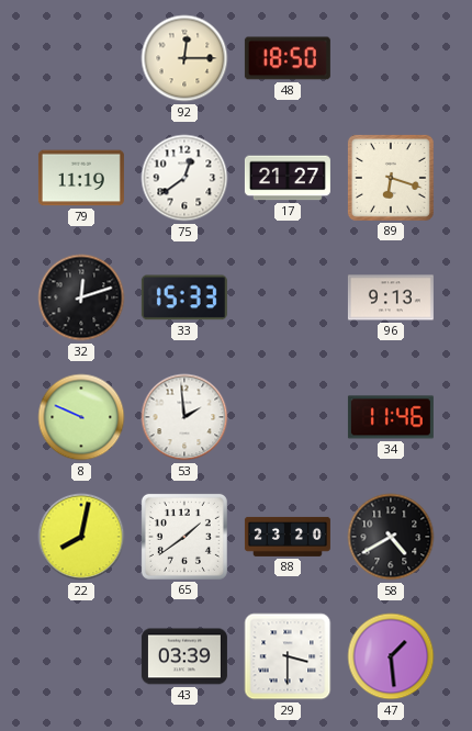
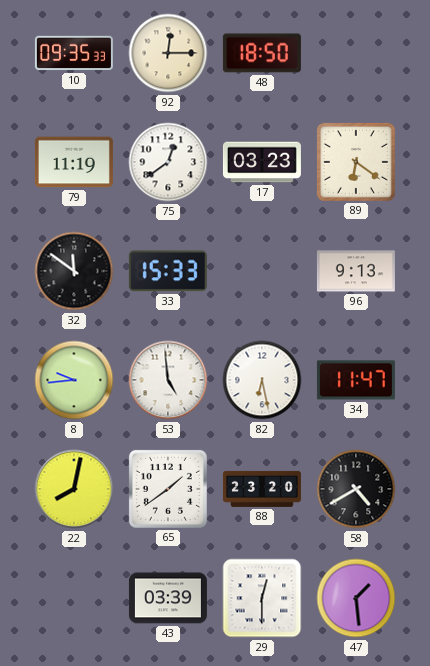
10: none -> 09:35 (74, 53)
17: 21:27 -> 03:23 (262, 162)
89: 6:18 -> 6:21 (356, 162)
32: 12:12 -> 11:51 (74, 271)
8: 9:49 -> 9:44 (74, 380)
53: 1:59 -> 4:59 (168, 380)
82: none -> 6:28 (262, 380)
34: 11:46 -> 11:47 (356, 380)
29: 3:30 -> 12:30 (262, 598)
